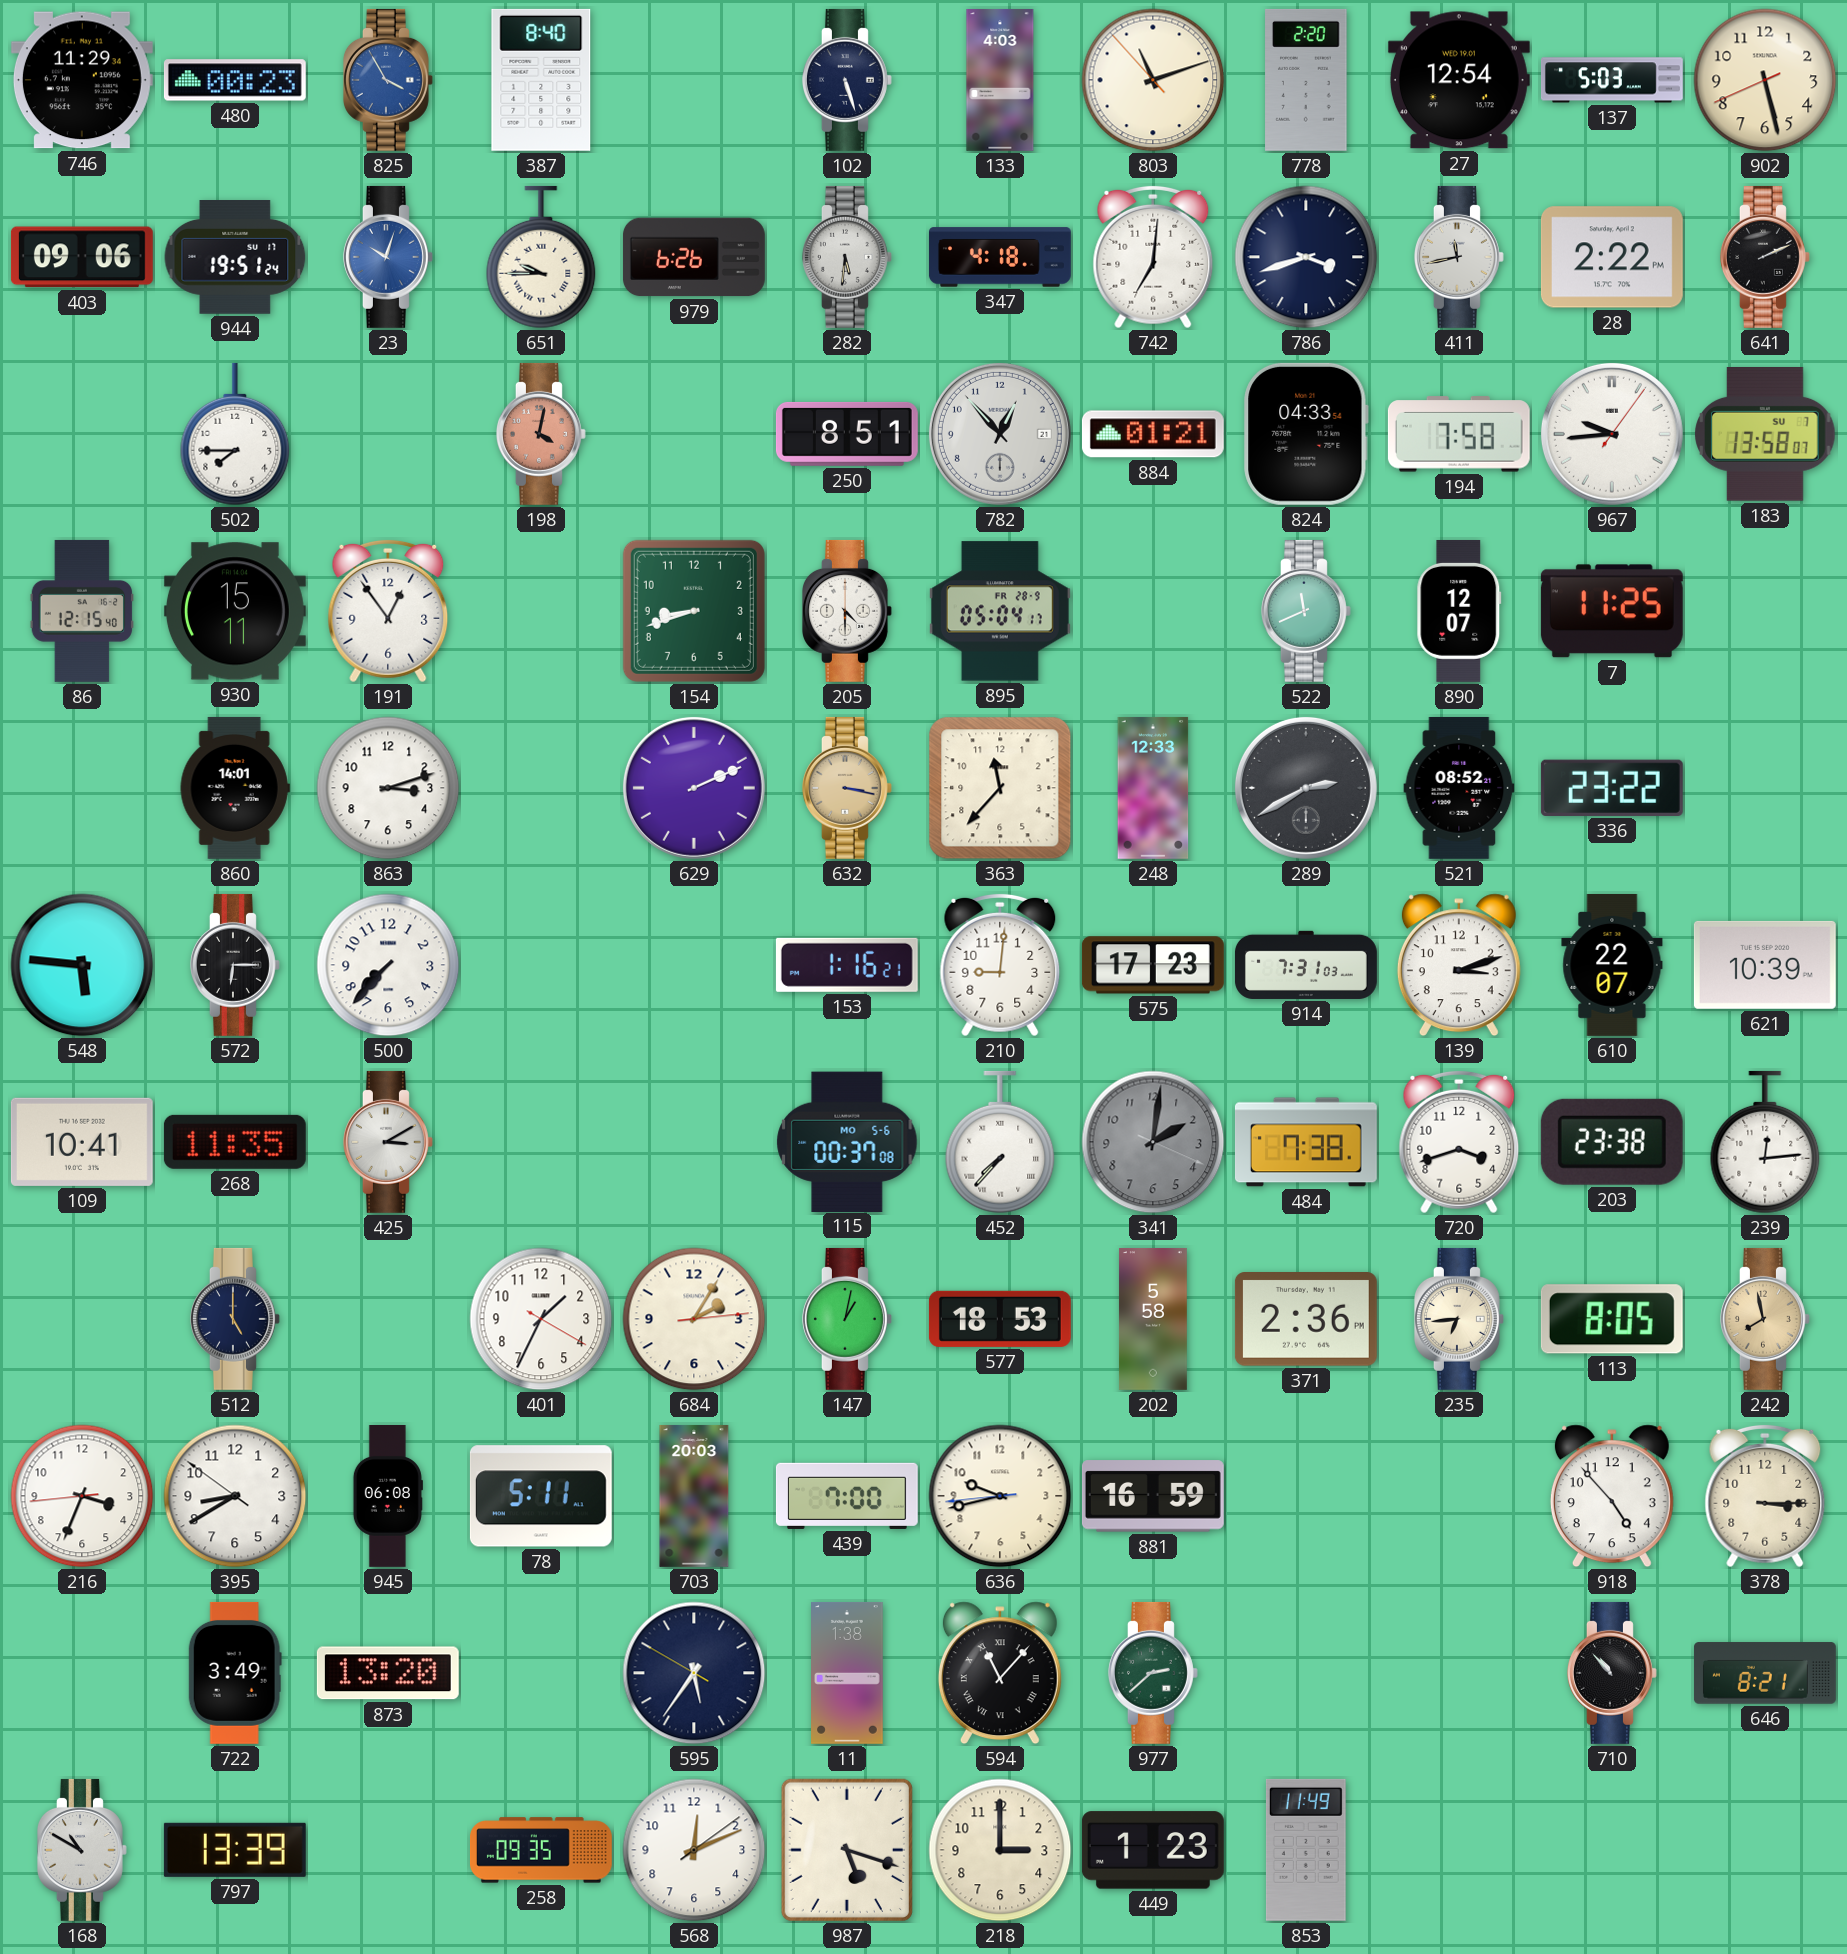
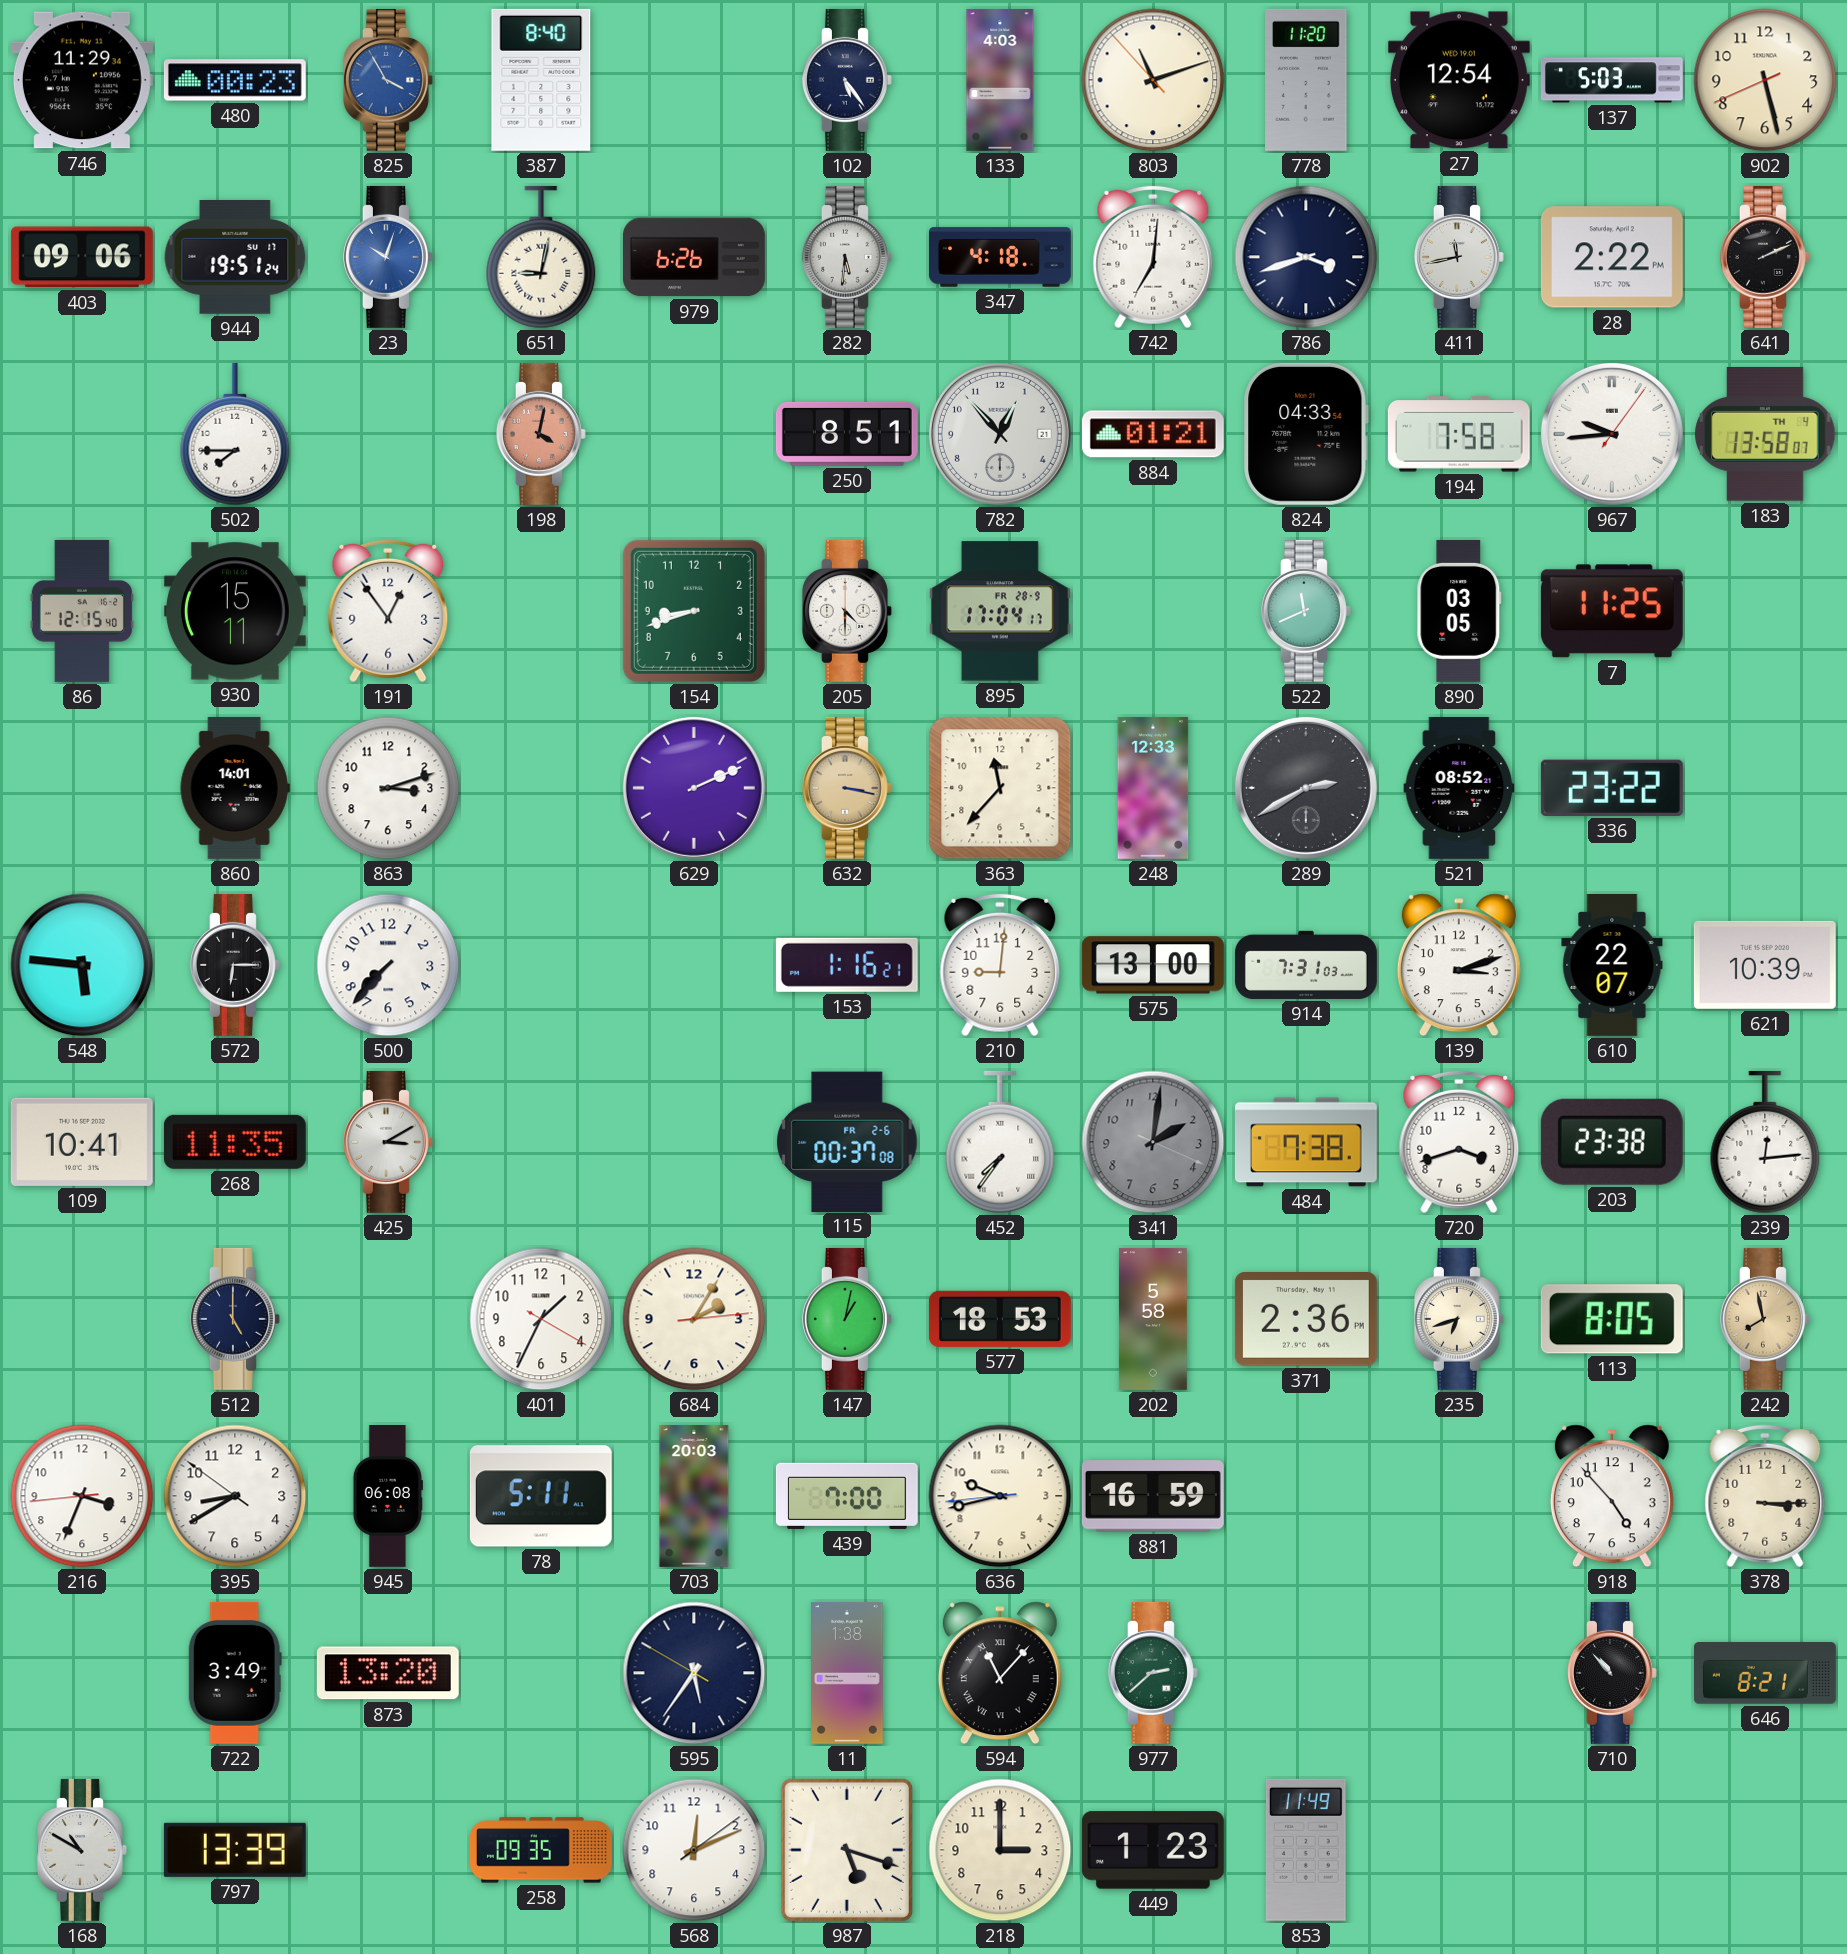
102: 5:27 -> 5:24 (847, 80)
778: 2:20 -> 11:20 (1306, 80)
651: 9:45 -> 9:02 (541, 257)
183 date: SU 7 -> TH 4 (1765, 435)
895: 05:04 -> 17:04 (1000, 611)
890: 12:07 -> 03:05 (1459, 611)
575: 17:23 -> 13:00 (1153, 965)
115 date: MO 5-6 -> FR 2-6 (847, 1141)
452: 7:37 -> 7:36 (1000, 1142)
235: 6:44 -> 6:42 (1459, 1319)
